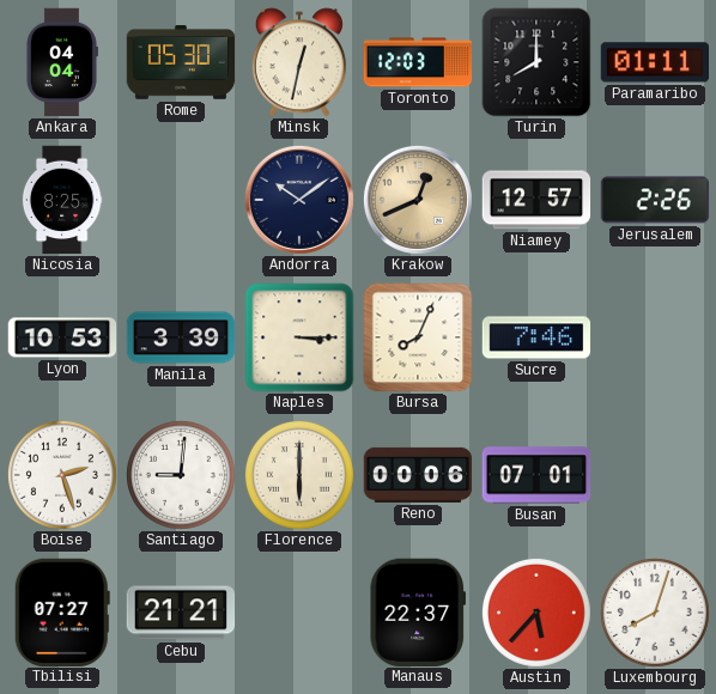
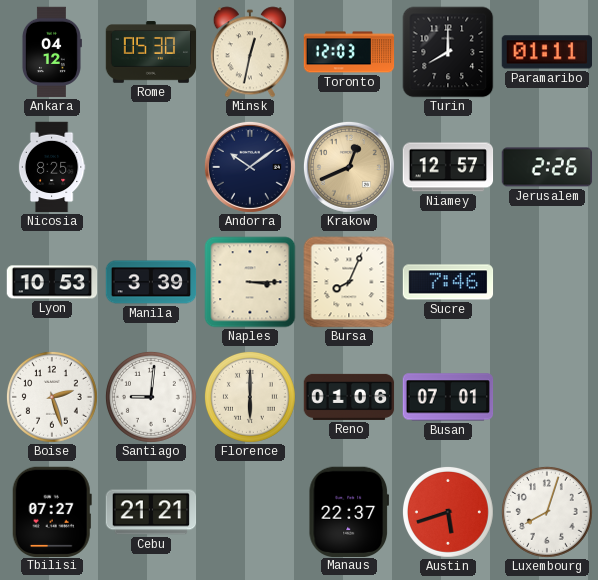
Ankara: 04:04 -> 04:12 (51, 52)
Reno: 00:06 -> 01:06 (349, 397)
Austin: 5:37 -> 5:42 (448, 512)
